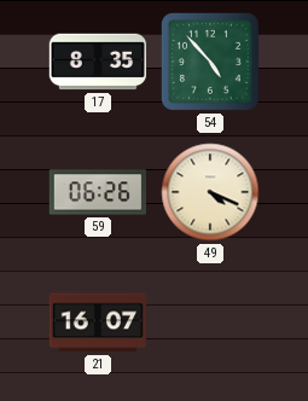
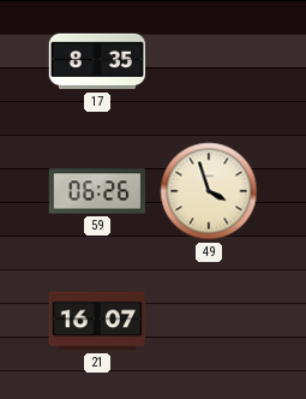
54: 4:53 -> none (210, 62)
49: 4:19 -> 3:57 (209, 191)
